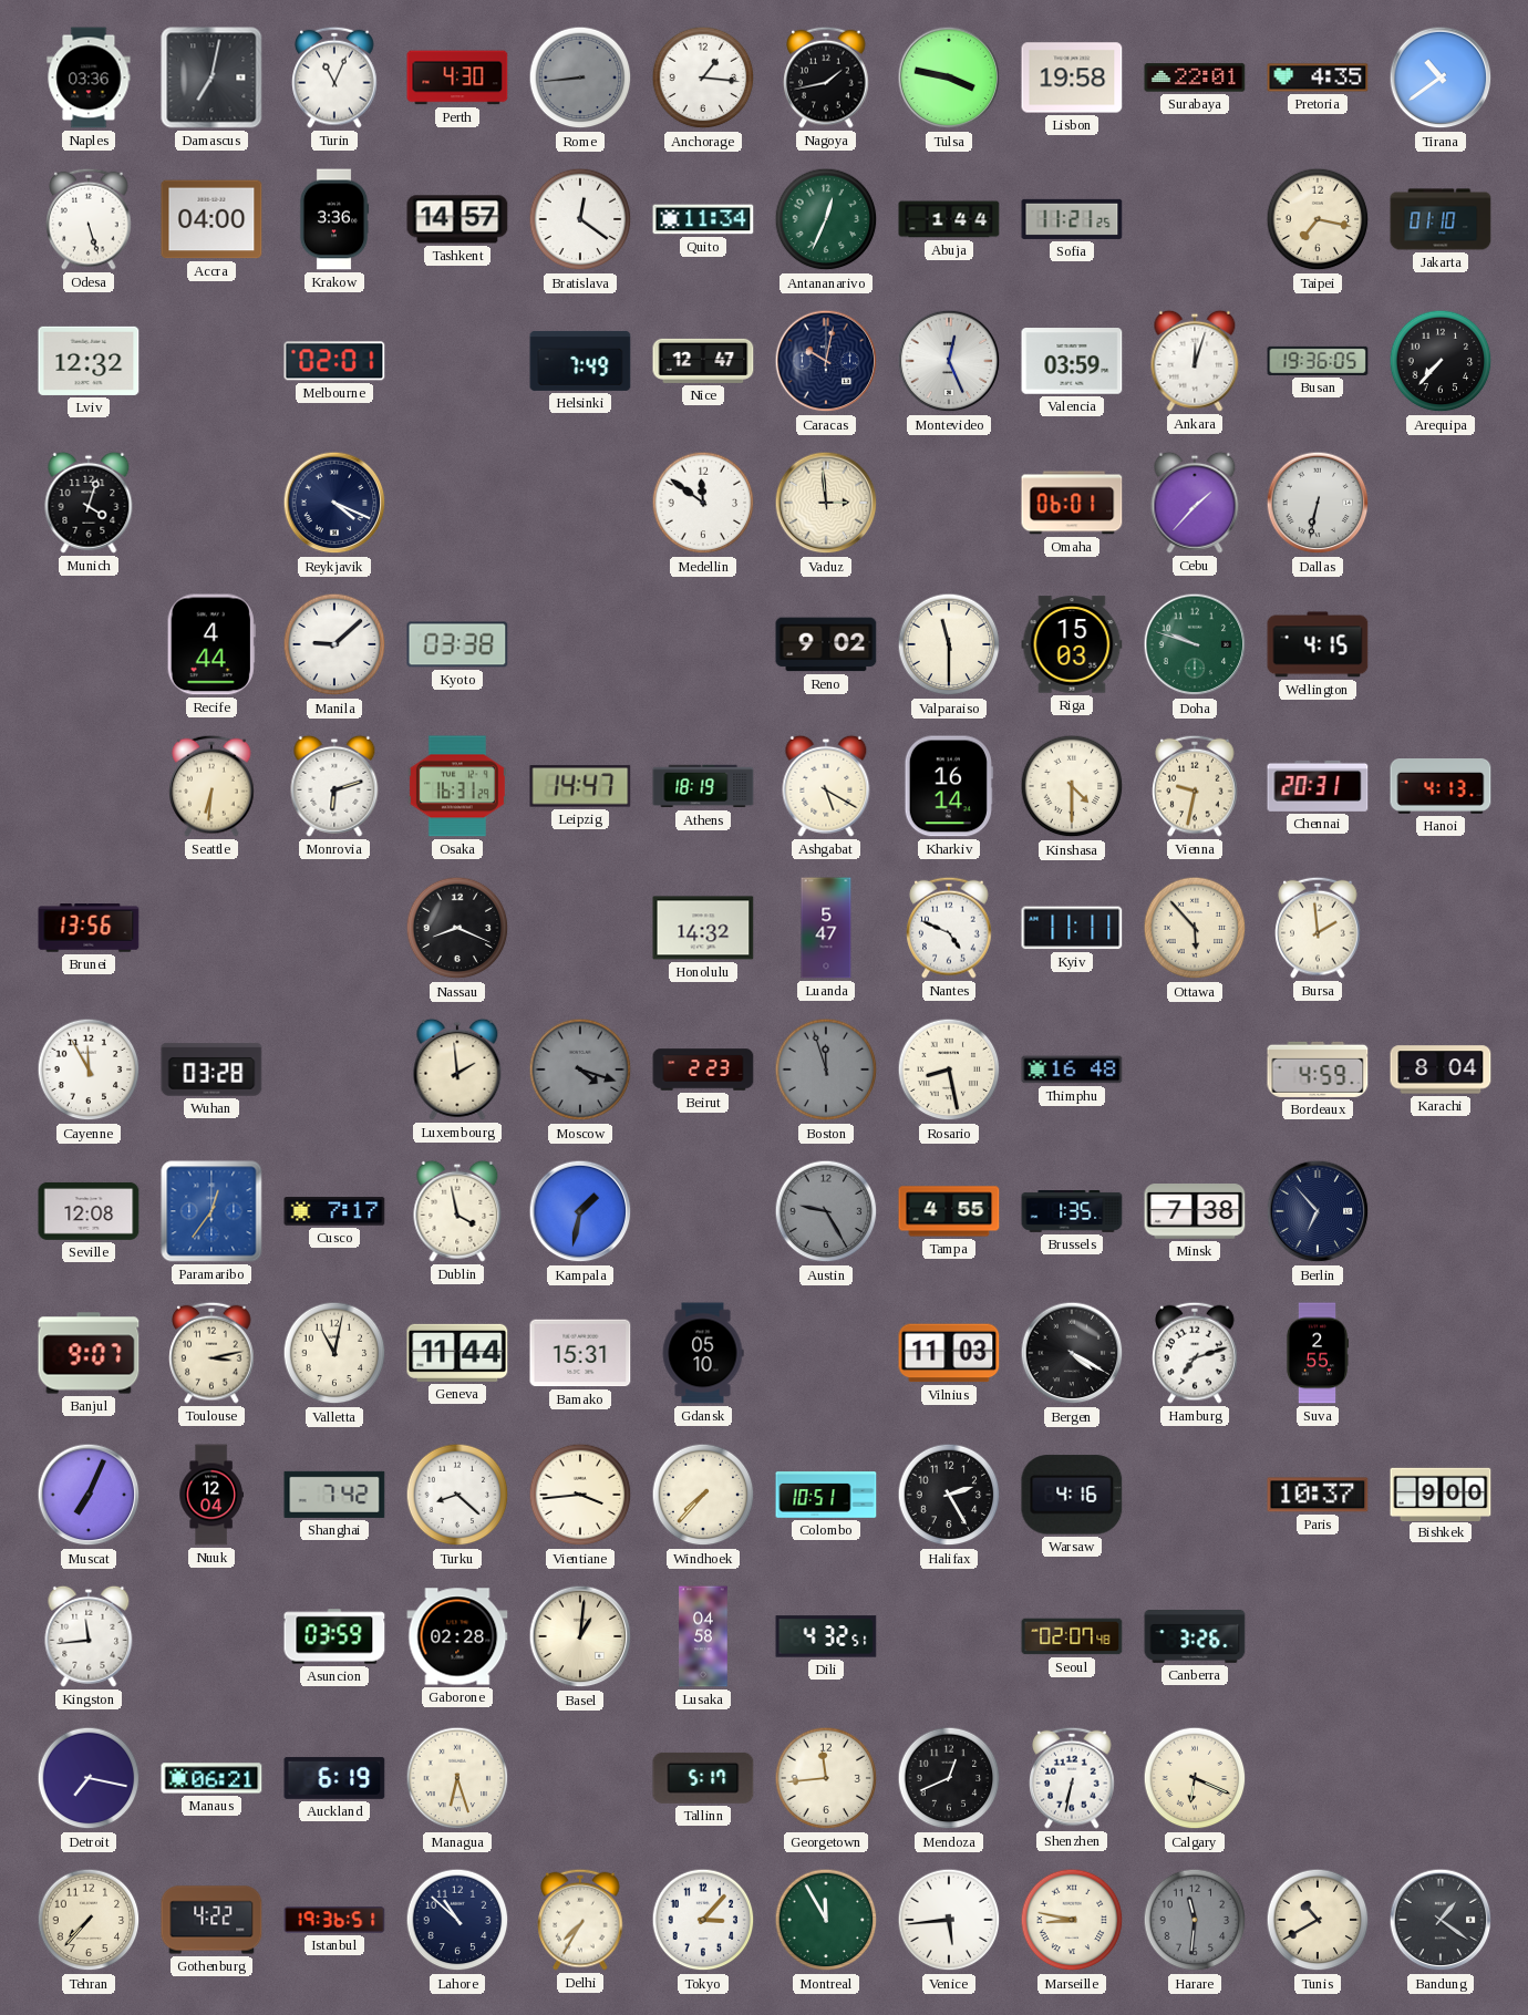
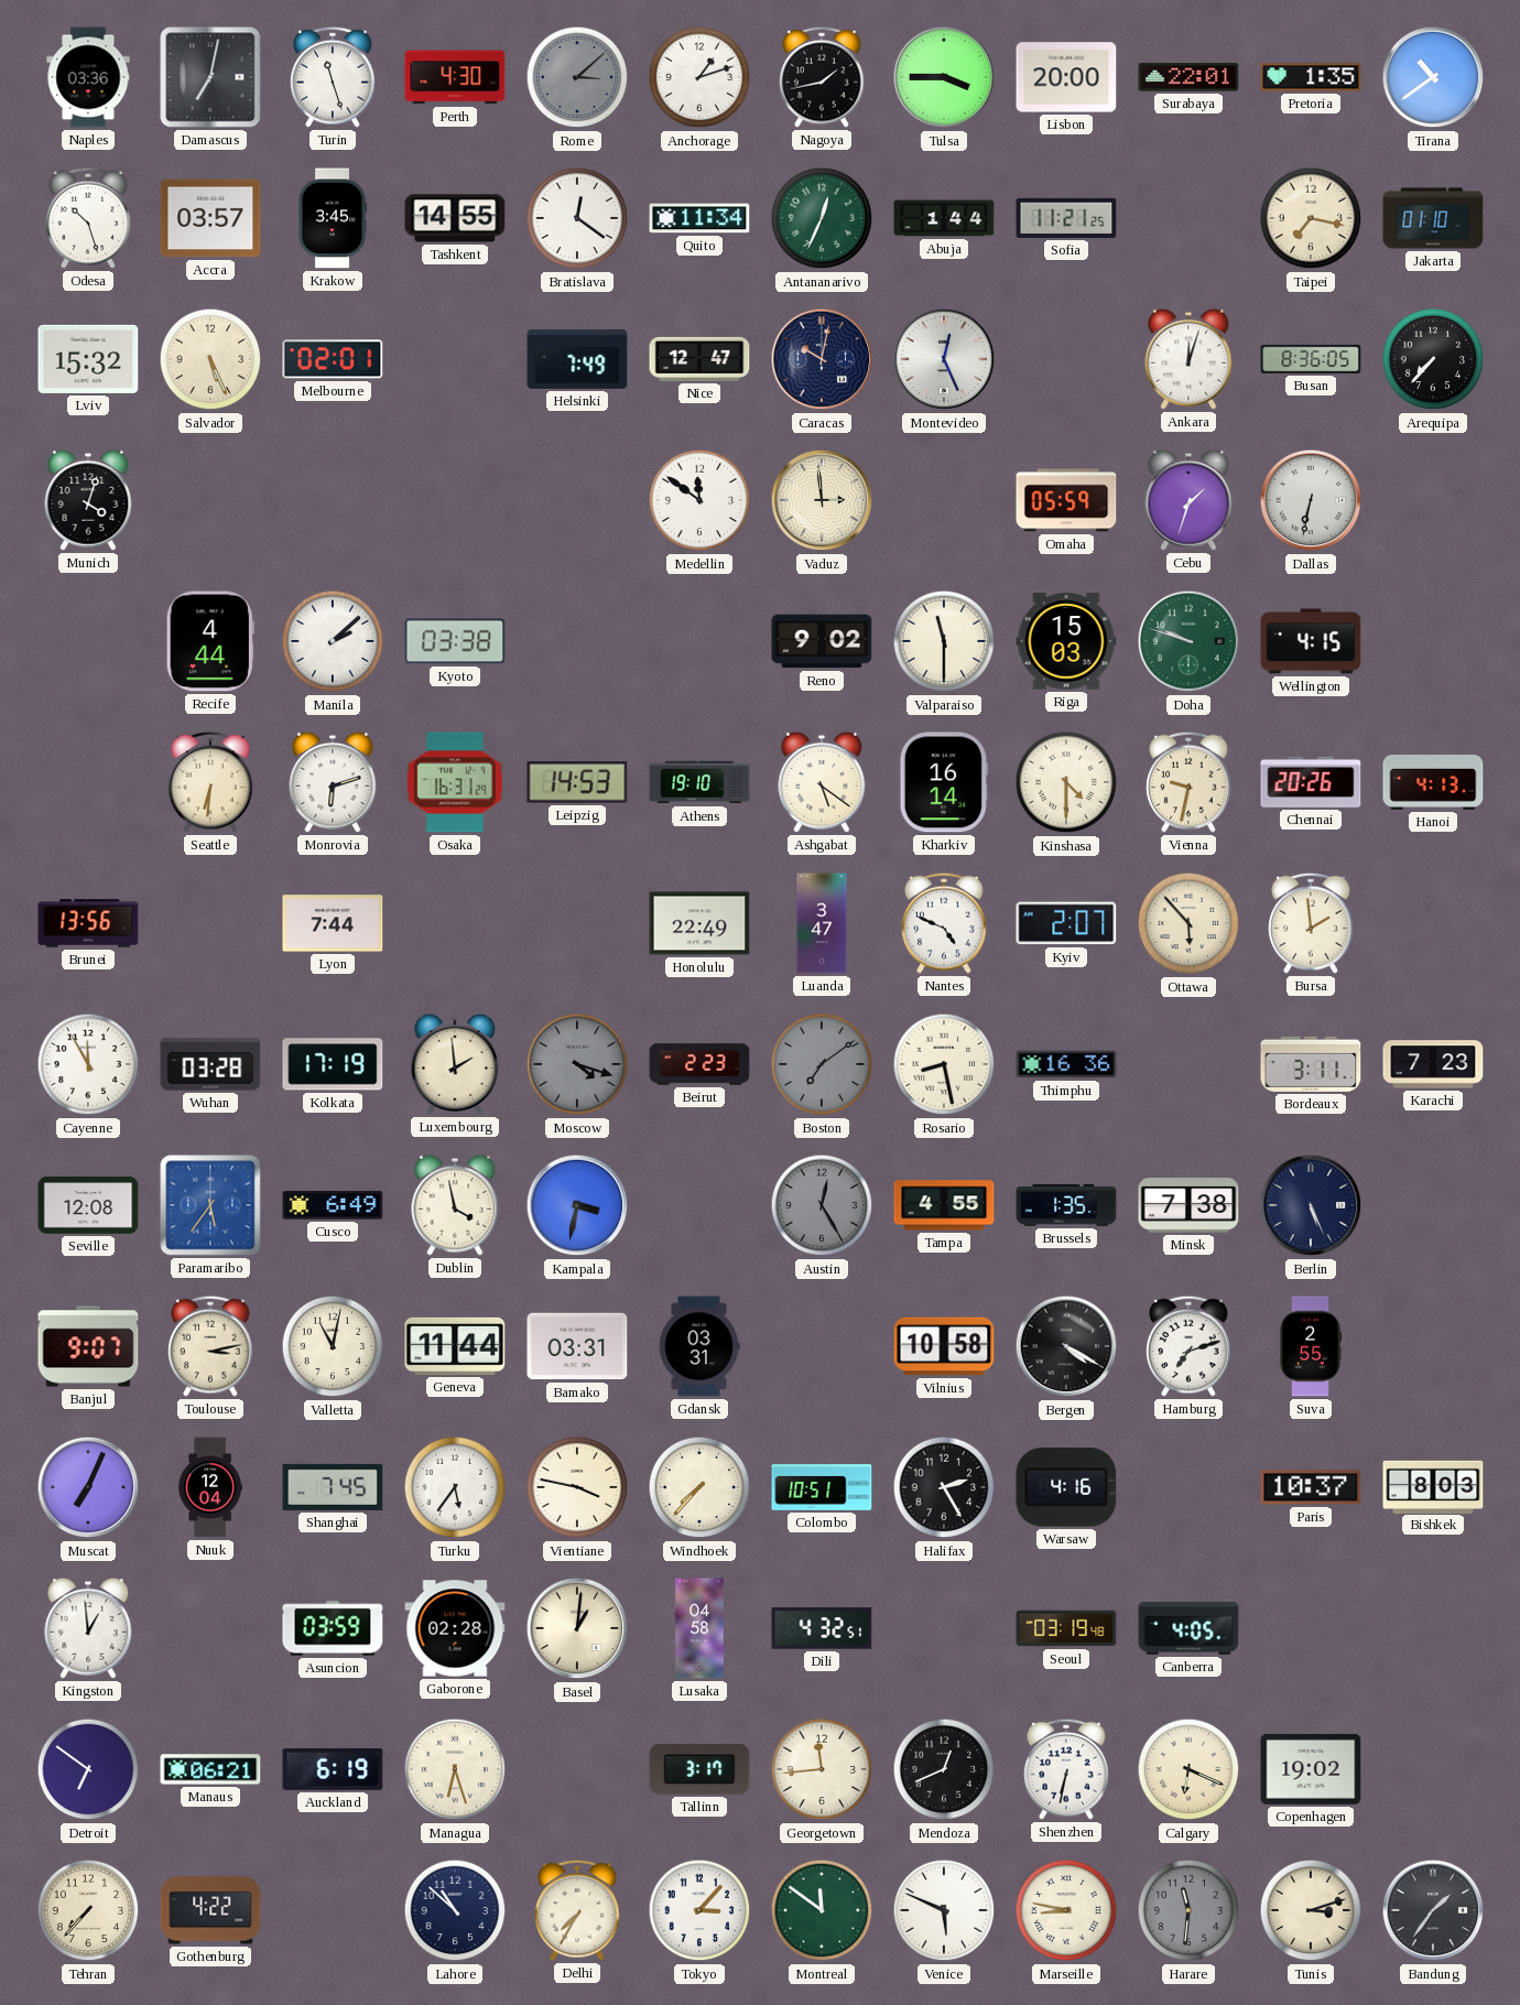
Turin: 11:04 -> 11:27 (333, 77)
Rome: 8:44 -> 3:08 (577, 77)
Anchorage: 1:16 -> 1:12 (699, 77)
Tulsa: 3:47 -> 3:45 (944, 77)
Lisbon: 19:58 -> 20:00 (1066, 77)
Pretoria: 4:35 -> 1:35 (1311, 77)
Odesa: 5:27 -> 10:27 (88, 218)
Accra: 04:00 -> 03:57 (210, 218)
Krakow: 3:36 -> 3:45 (333, 218)
Tashkent: 14:57 -> 14:55 (455, 218)
Lviv: 12:32 -> 15:32 (88, 359)
Salvador: none -> 5:26 (210, 359)
Valencia: 03:59 -> none (1072, 361)
Busan: 19:36 -> 8:36 (1311, 359)
Reykjavik: 4:19 -> none (334, 503)
Omaha: 06:01 -> 05:59 (1066, 500)
Cebu: 1:37 -> 1:33 (1188, 500)
Manila: 9:08 -> 2:08 (333, 641)
Leipzig: 14:47 -> 14:53 (577, 782)
Athens: 18:19 -> 19:10 (699, 782)
Ashgabat: 5:20 -> 5:21 (822, 782)
Chennai: 20:31 -> 20:26 (1311, 782)
Lyon: none -> 7:44 (333, 923)
Nassau: 8:19 -> none (457, 928)
Honolulu: 14:32 -> 22:49 (699, 923)
Luanda: 5:47 -> 3:47 (822, 923)
Kyiv: 11:11 -> 2:07 (1066, 923)
Kolkata: none -> 17:19 (333, 1064)
Boston: 11:57 -> 7:09 (822, 1064)
Thimphu: 16:48 -> 16:36 (1066, 1064)
Bordeaux: 4:59 -> 3:11 (1311, 1064)
Karachi: 8:04 -> 7:23 (1433, 1064)
Paramaribo: 12:36 -> 5:36 (210, 1205)
Cusco: 7:17 -> 6:49 (333, 1205)
Kampala: 1:32 -> 3:32 (577, 1205)
Austin: 9:25 -> 12:25 (822, 1205)
Berlin: 6:53 -> 5:26 (1311, 1205)
Bamako: 15:31 -> 03:31 (577, 1346)
Gdansk: 05:10 -> 03:31 (699, 1346)
Vilnius: 11:03 -> 10:58 (944, 1346)
Shanghai: 7:42 -> 7:45 (333, 1487)
Turku: 8:22 -> 5:36 (455, 1487)
Vientiane: 3:44 -> 3:47 (577, 1487)
Bishkek: 9:00 -> 8:03 (1433, 1486)
Kingston: 11:44 -> 12:59 (88, 1628)
Seoul: 02:07 -> 03:19 (1066, 1628)
Canberra: 3:26 -> 4:05 (1188, 1629)
Detroit: 7:17 -> 6:51 (88, 1769)
Tallinn: 5:17 -> 3:17 (699, 1769)
Copenhagen: none -> 19:02 (1311, 1769)
Istanbul: 19:36 -> none (334, 1920)
Montreal: 11:55 -> 11:51 (822, 1910)
Venice: 5:44 -> 5:49 (944, 1910)
Tunis: 10:40 -> 3:12 (1311, 1910)
Bandung: 1:21 -> 1:36 (1433, 1910)
